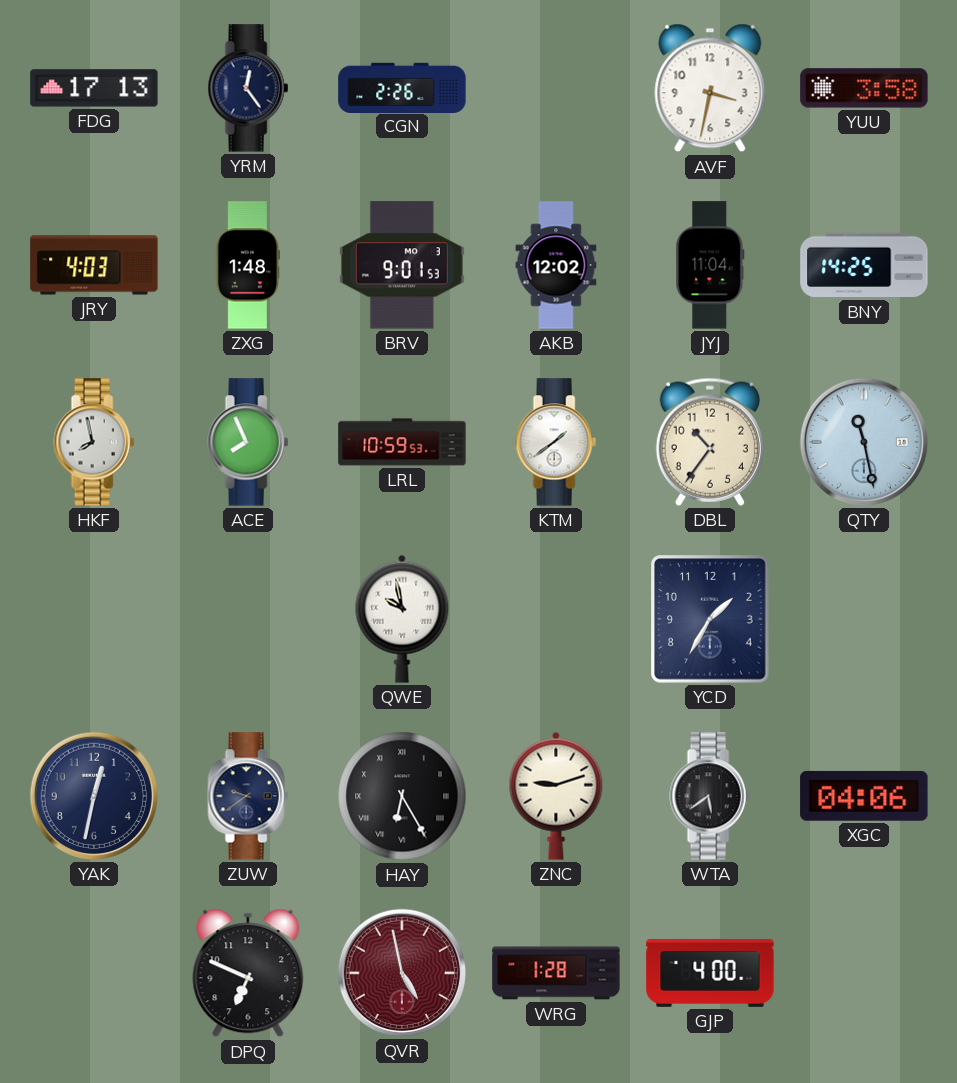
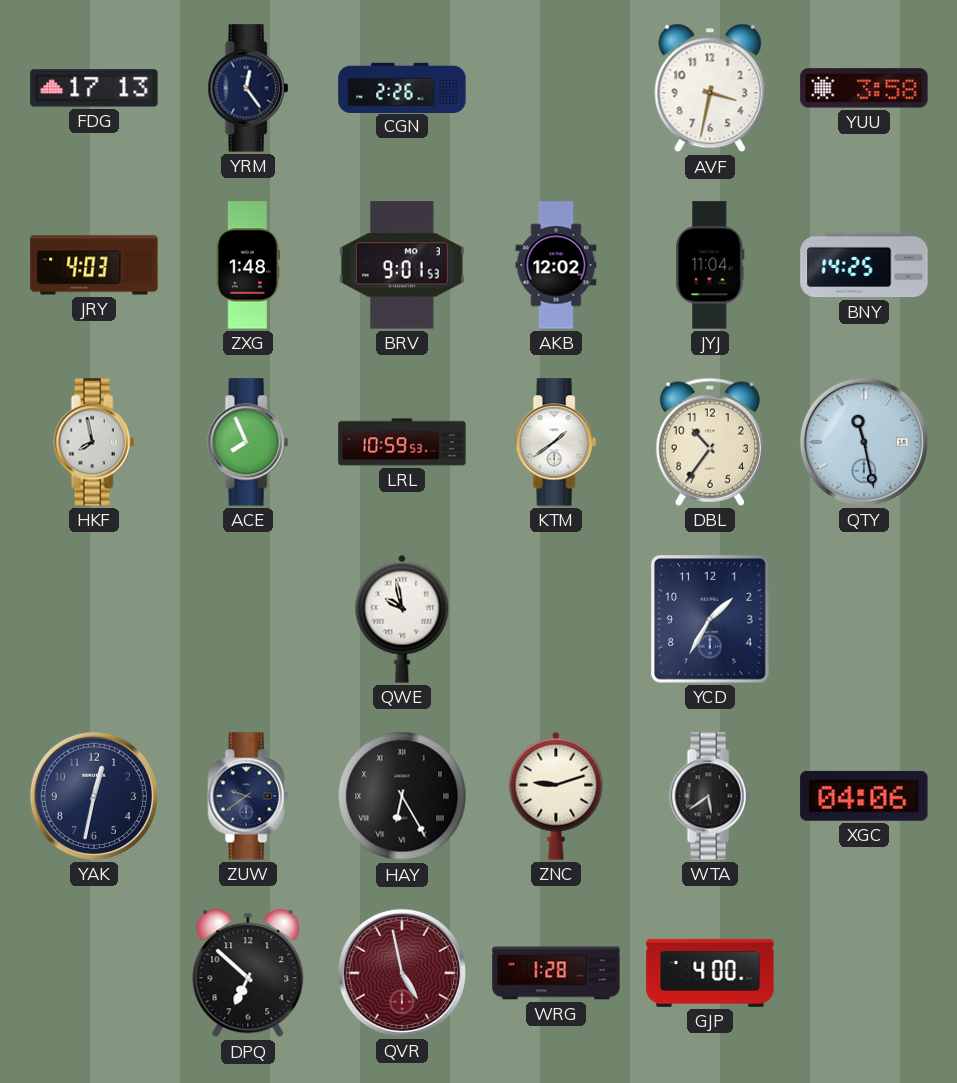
DPQ: 6:49 -> 6:52 (248, 973)
